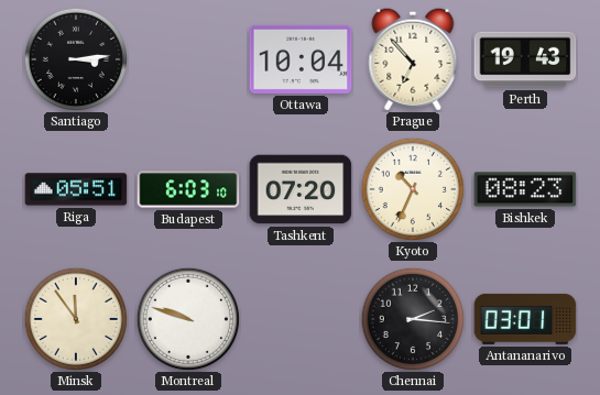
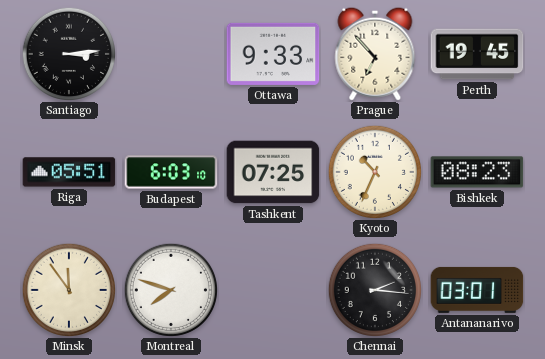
Ottawa: 10:04 -> 9:33 (273, 54)
Perth: 19:43 -> 19:45 (477, 54)
Tashkent: 07:20 -> 07:25 (273, 172)
Montreal: 9:48 -> 7:48 (170, 289)
